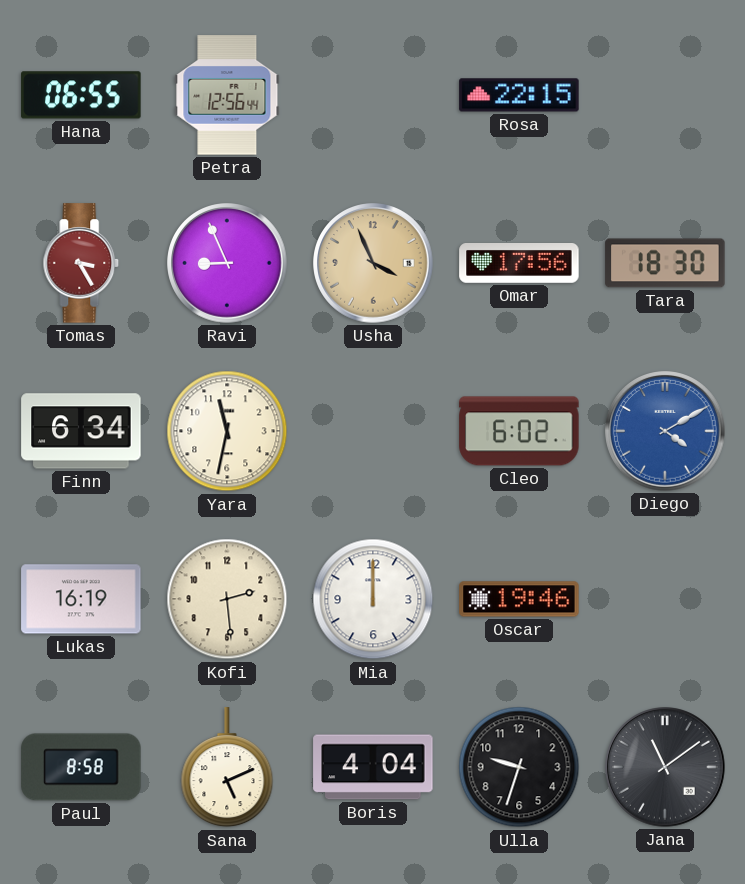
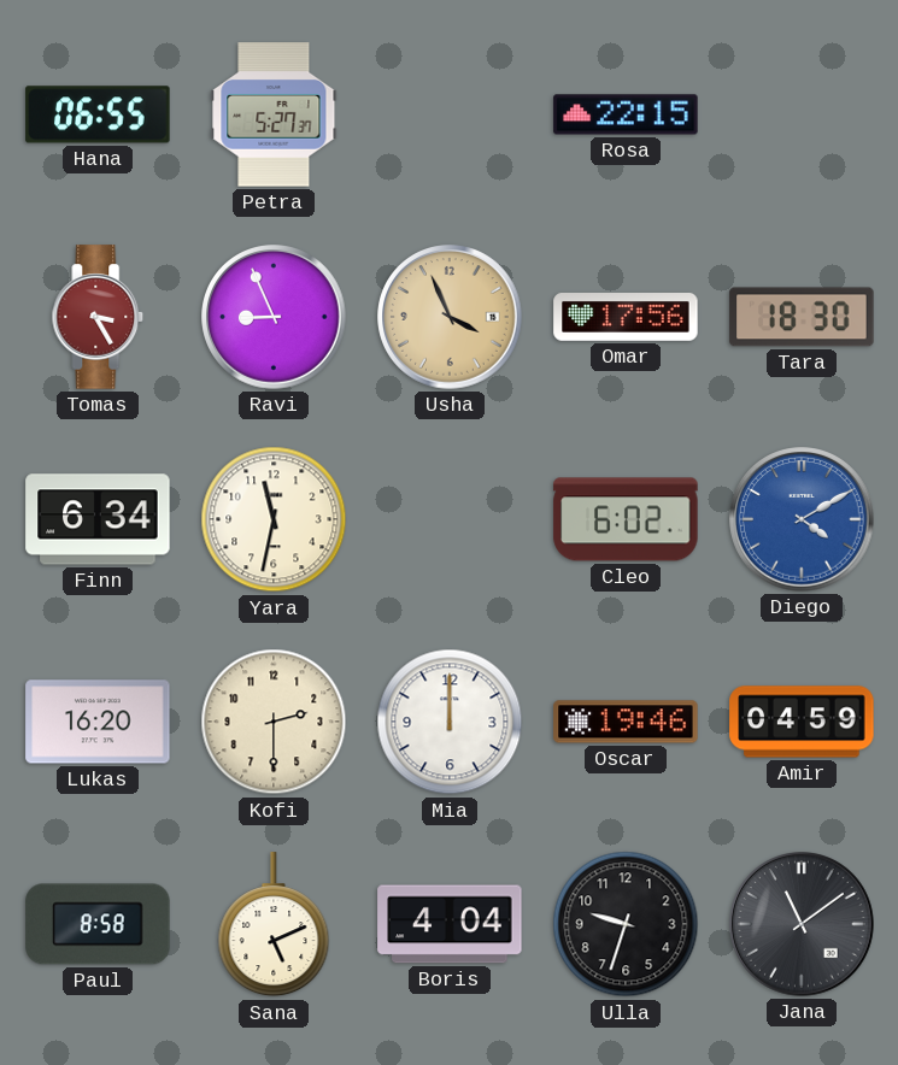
Petra: 12:56 -> 5:27 (274, 114)
Lukas: 16:19 -> 16:20 (98, 722)
Kofi: 2:29 -> 2:30 (274, 722)
Amir: none -> 04:59 (802, 722)
